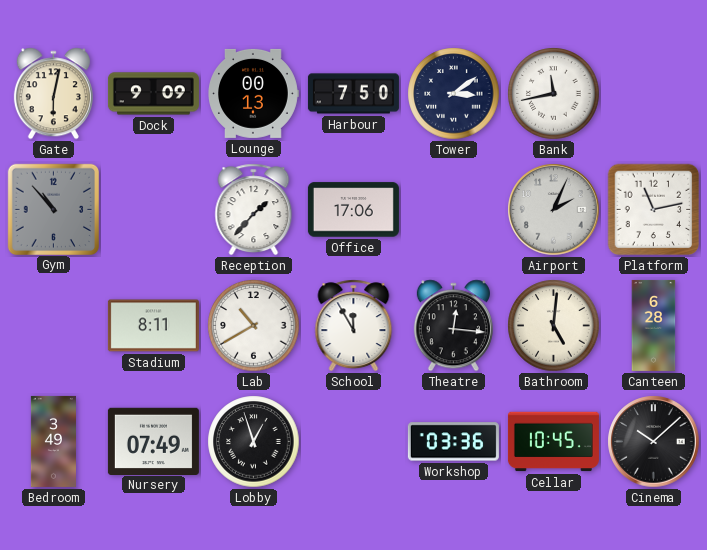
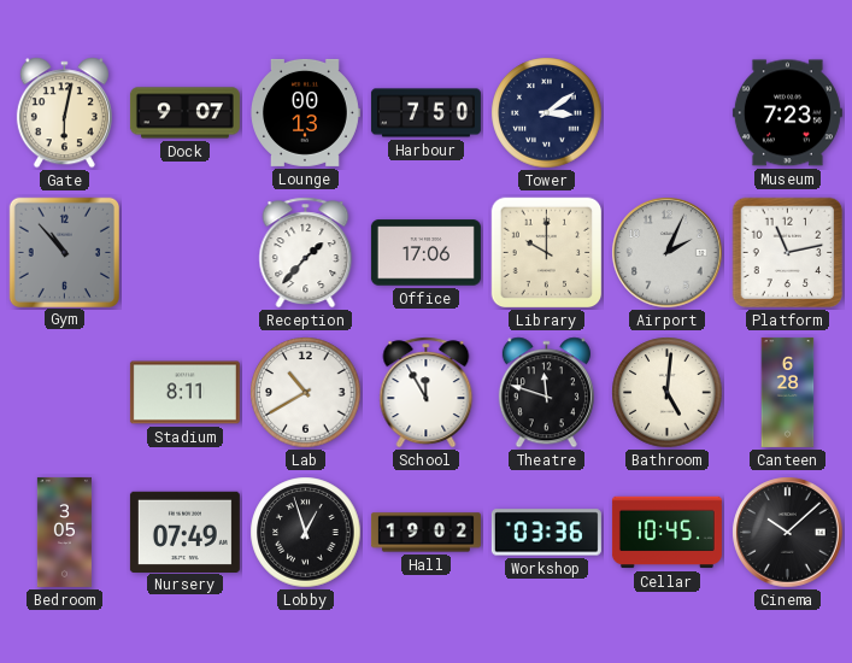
Dock: 9:09 -> 9:07 (184, 113)
Bank: 11:43 -> none (554, 94)
Museum: none -> 7:23 (787, 113)
Library: none -> 10:00 (547, 253)
Theatre: 12:16 -> 11:48 (546, 393)
Bedroom: 3:49 -> 3:05 (64, 532)
Hall: none -> 19:02 (425, 533)
